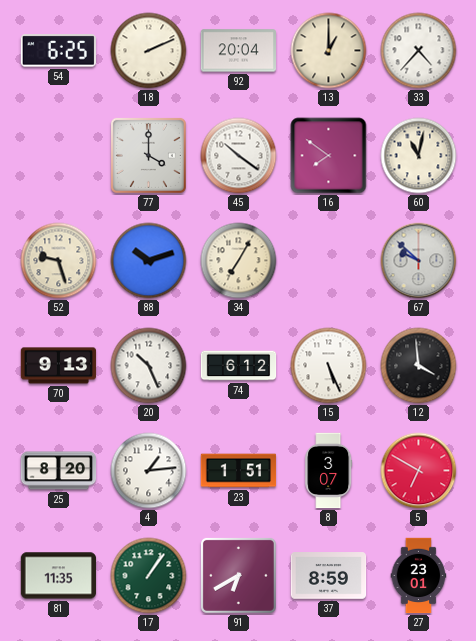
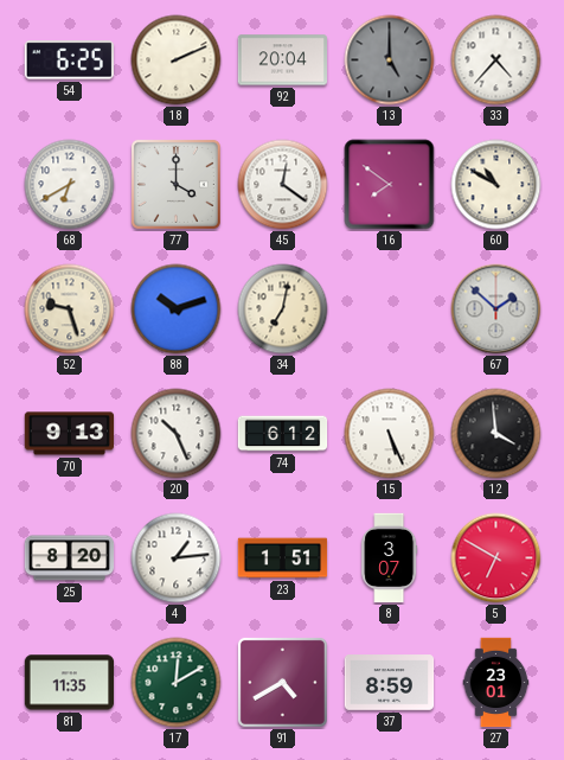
13: 1:00 -> 5:00 (390, 60)
13 dial: cream -> grey (390, 60)
68: none -> 6:40 (70, 185)
45: 10:21 -> 12:21 (283, 185)
60: 11:02 -> 10:50 (496, 185)
34: 7:05 -> 7:02 (283, 309)
67: 9:52 -> 1:52 (496, 309)
17: 1:06 -> 12:10 (177, 683)
91: 6:40 -> 4:40 (282, 682)
